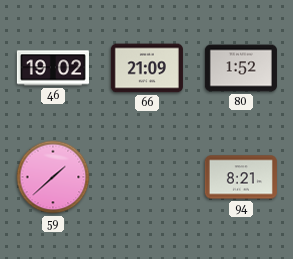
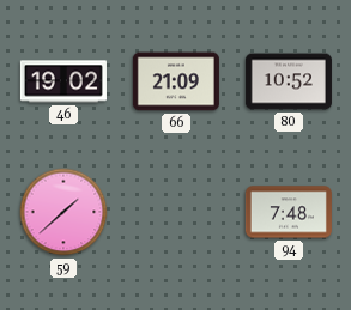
80: 1:52 -> 10:52 (289, 81)
94: 8:21 -> 7:48 (289, 212)
